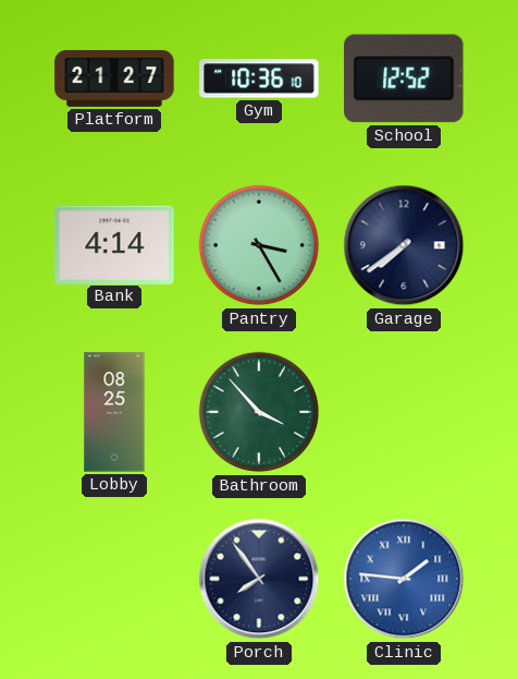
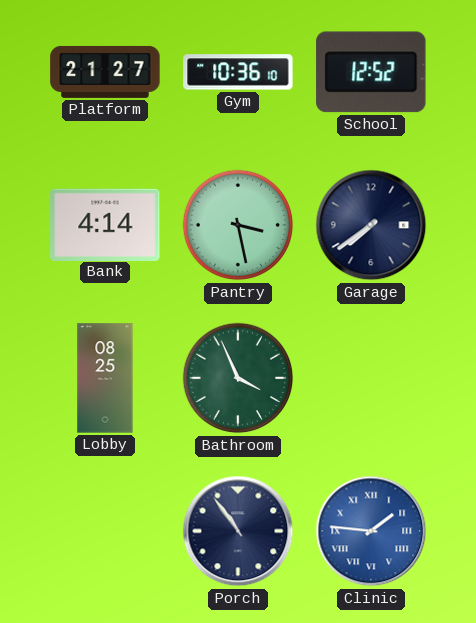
Pantry: 3:25 -> 3:28 (238, 225)
Bathroom: 3:53 -> 3:56 (238, 378)
Porch: 7:54 -> 10:54 (238, 531)
